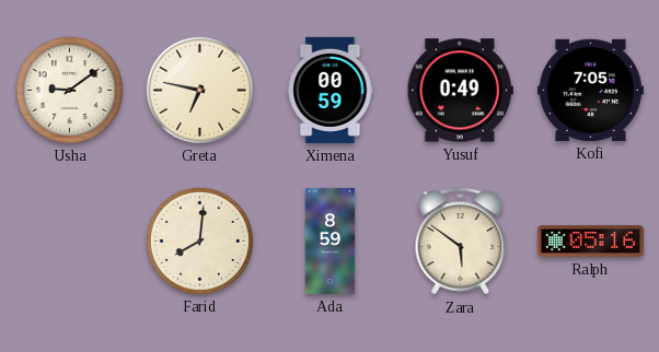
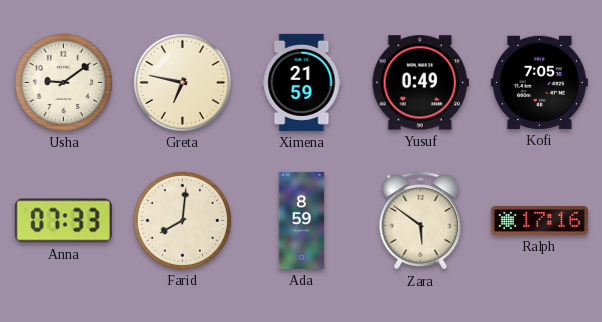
Ximena: 00:59 -> 21:59 (302, 82)
Anna: none -> 07:33 (63, 221)
Ralph: 05:16 -> 17:16 (539, 220)
